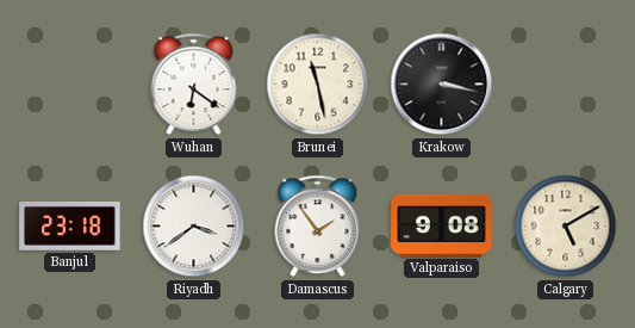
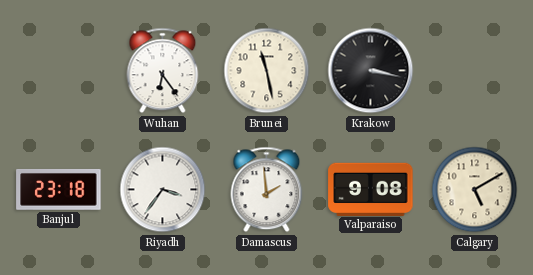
Wuhan: 6:21 -> 6:24 (163, 71)
Riyadh: 3:39 -> 3:36 (163, 190)
Damascus: 1:54 -> 1:59 (267, 190)
